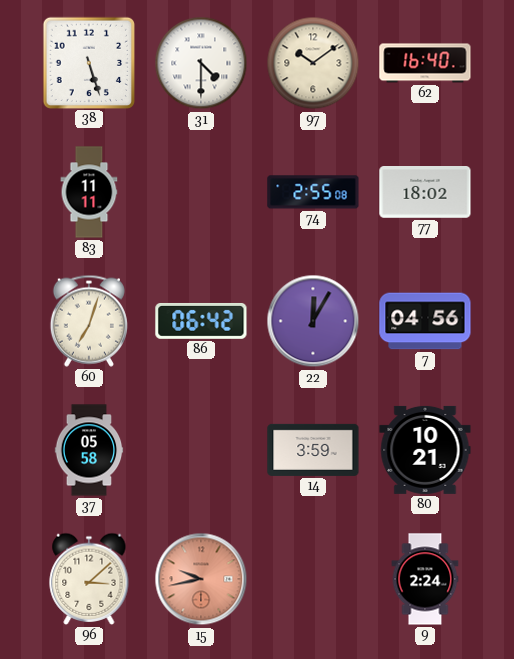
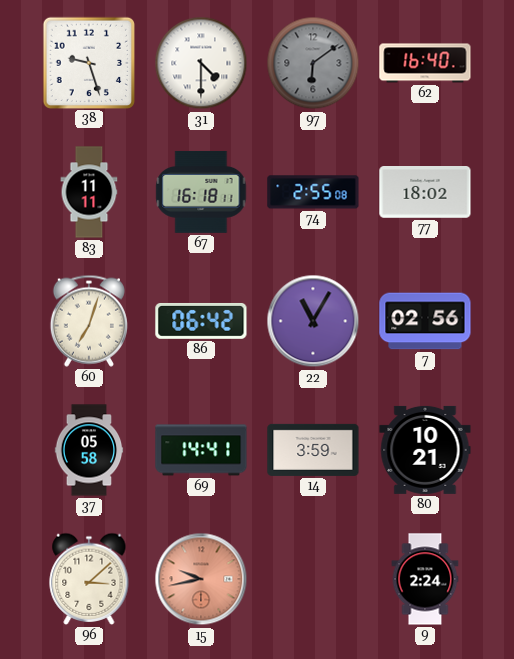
38: 5:27 -> 9:27 (88, 62)
97: 10:09 -> 6:09 (313, 63)
97 dial: cream -> grey (313, 63)
67: none -> 16:18 (201, 192)
22: 12:05 -> 11:05 (313, 321)
7: 04:56 -> 02:56 (425, 321)
69: none -> 14:41 (201, 450)
